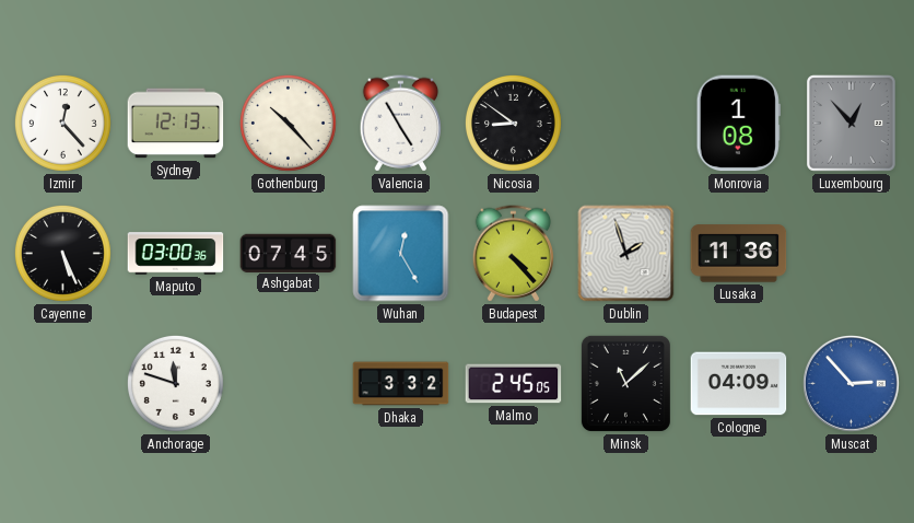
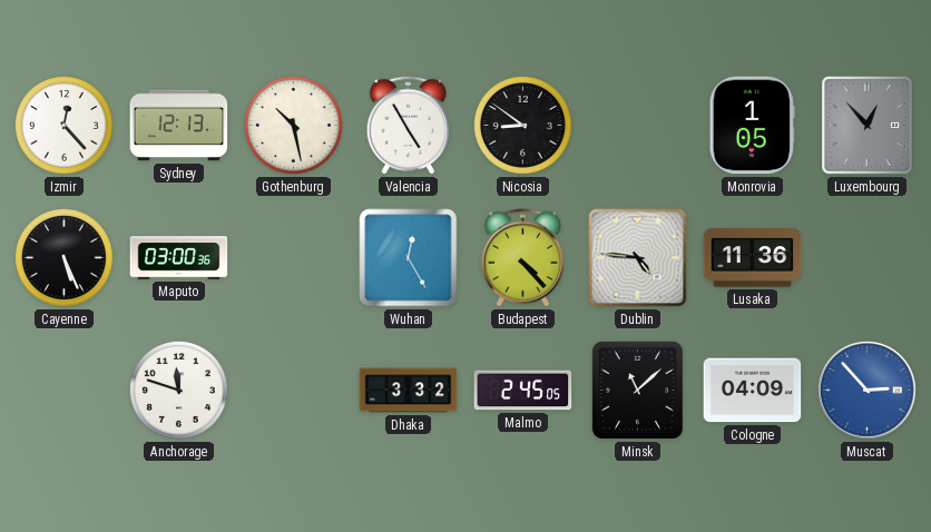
Gothenburg: 10:23 -> 10:28 (293, 125)
Monrovia: 1:08 -> 1:05 (752, 126)
Ashgabat: 07:45 -> none (289, 253)
Dublin: 1:57 -> 4:46 (638, 258)
